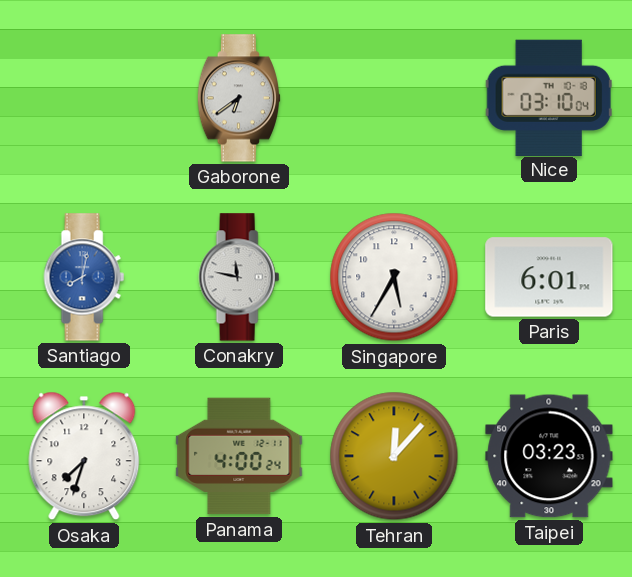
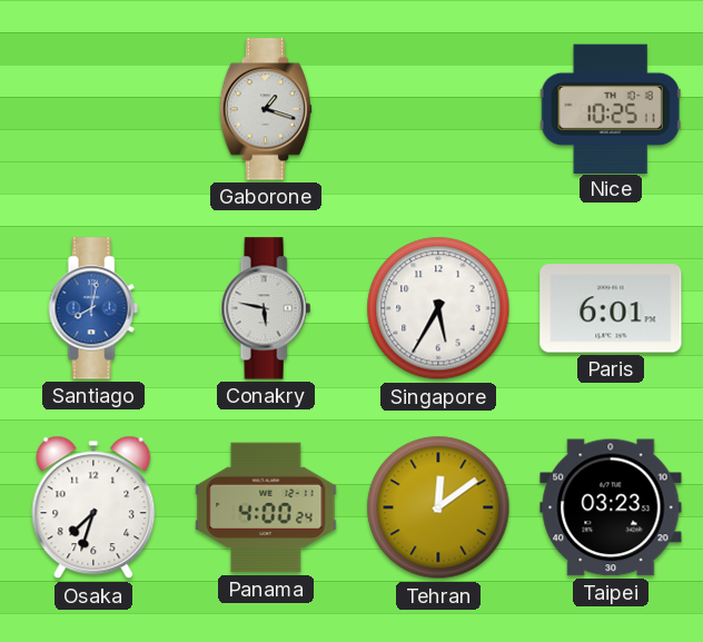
Gaborone: 6:39 -> 1:18 (265, 109)
Nice: 03:10 -> 10:25 (611, 108)
Conakry: 11:47 -> 5:47 (266, 308)
Tehran: 12:07 -> 12:09 (438, 507)
